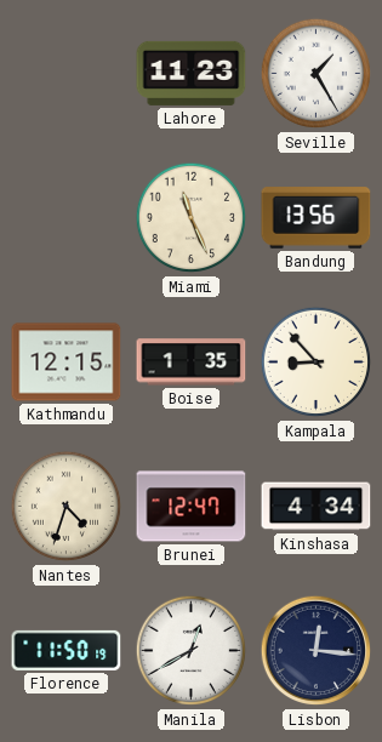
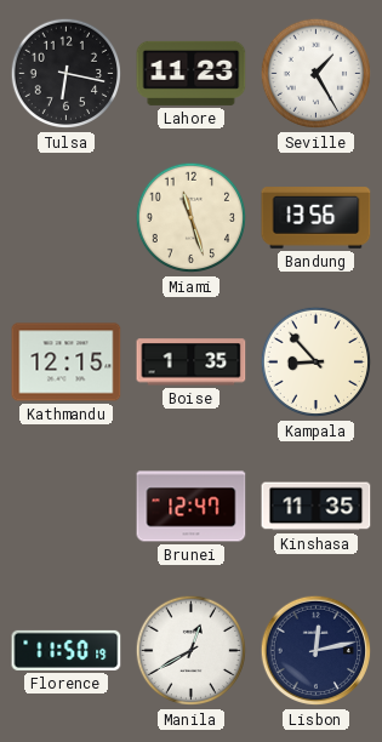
Tulsa: none -> 6:17 (67, 74)
Miami: 11:26 -> 11:27 (192, 218)
Nantes: 4:33 -> none (67, 507)
Kinshasa: 4:34 -> 11:35 (317, 507)
Lisbon: 12:16 -> 12:13 (317, 651)
